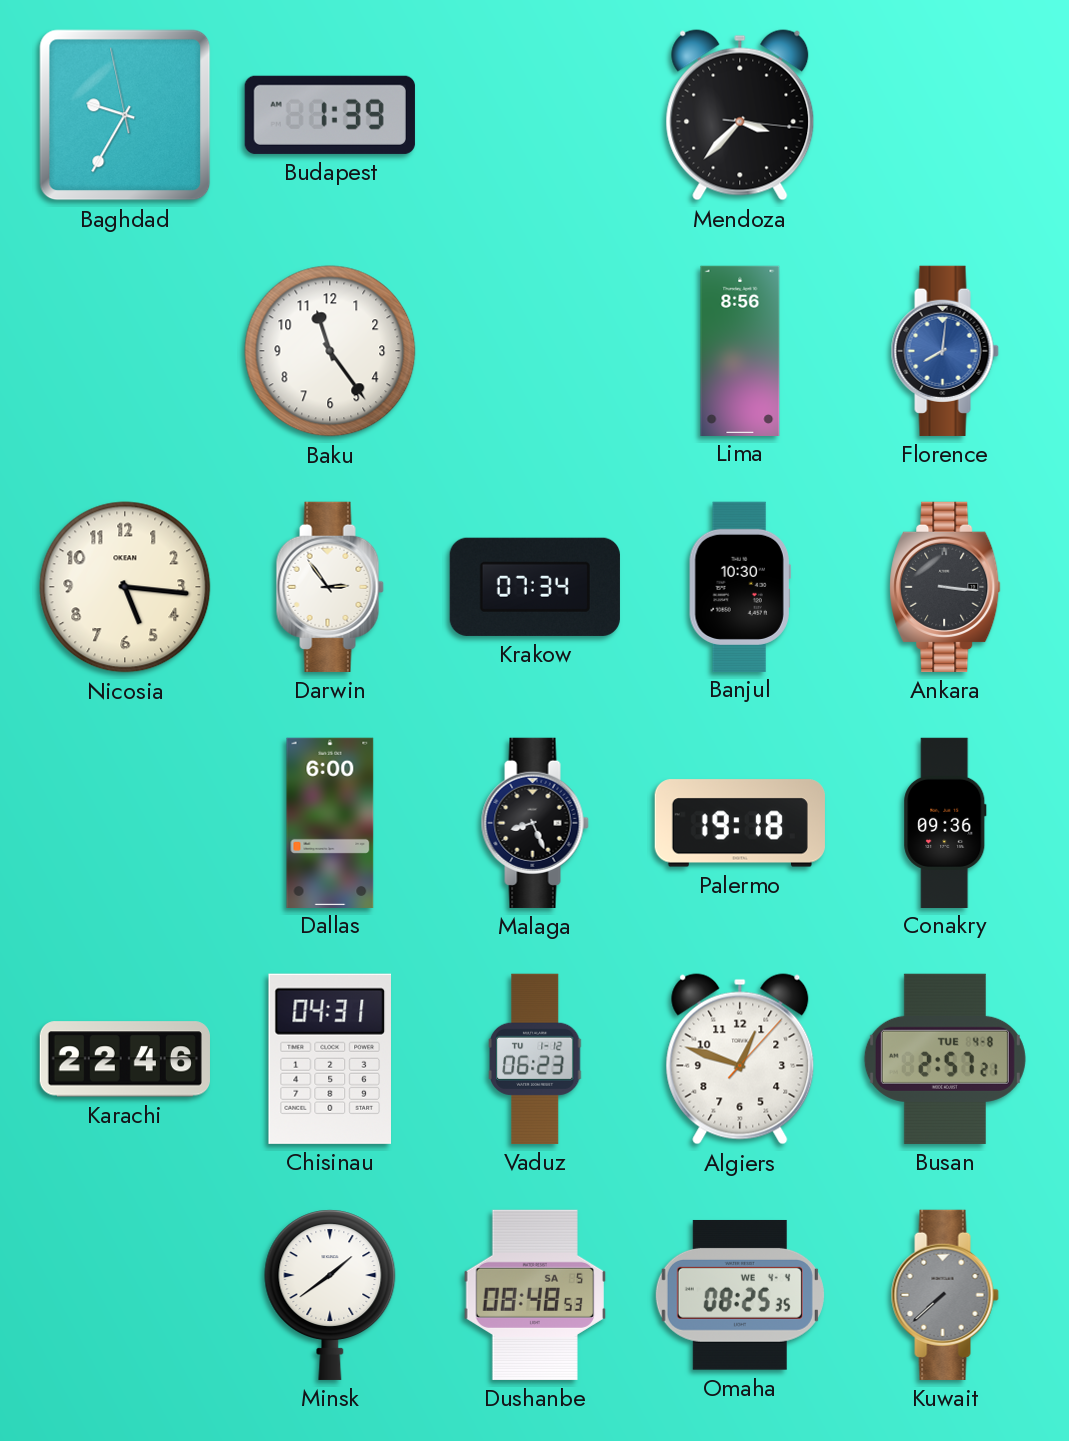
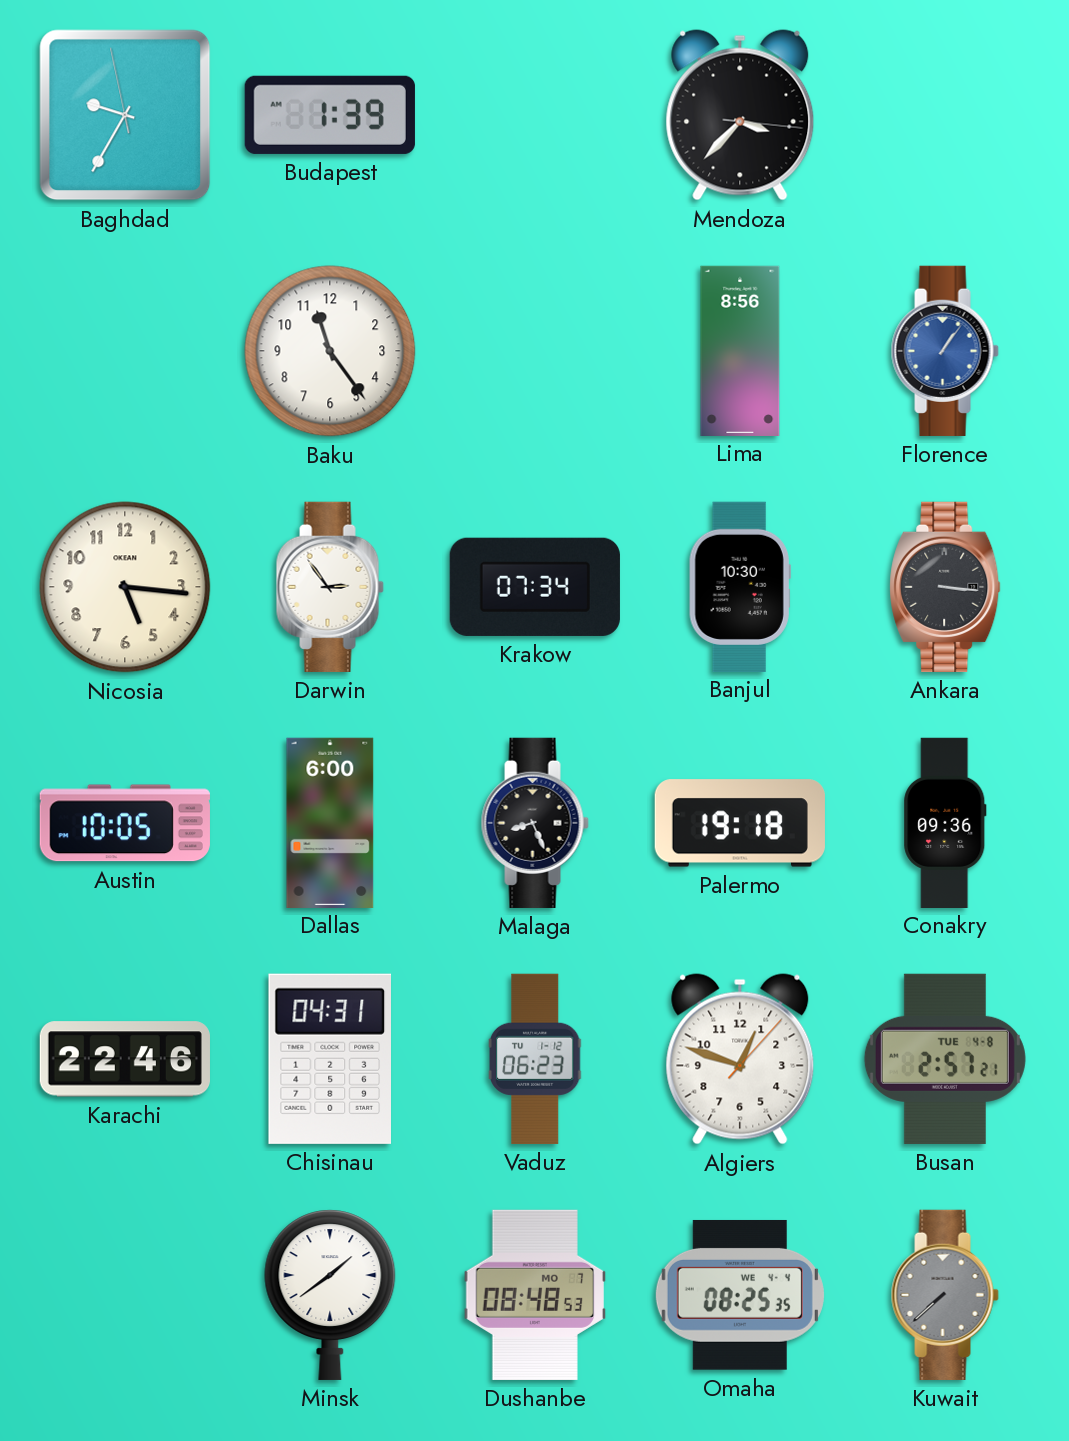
Florence: 8:01 -> 1:06 (945, 351)
Austin: none -> 10:05 (125, 823)
Dushanbe date: SA 5 -> MO 7 (535, 1295)
